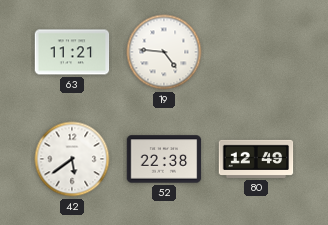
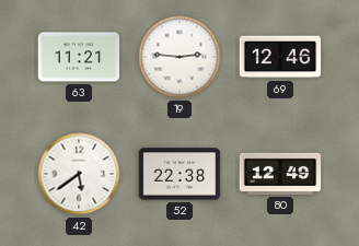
19: 4:46 -> 2:46 (179, 57)
69: none -> 12:46 (280, 57)
